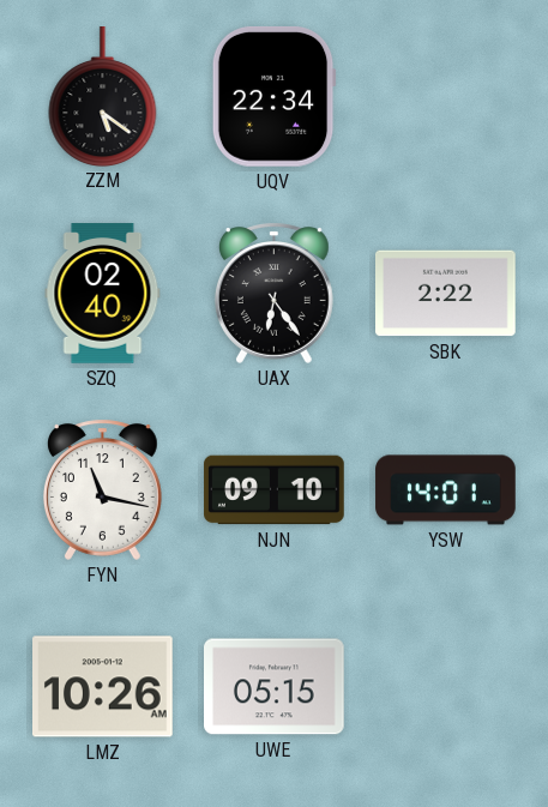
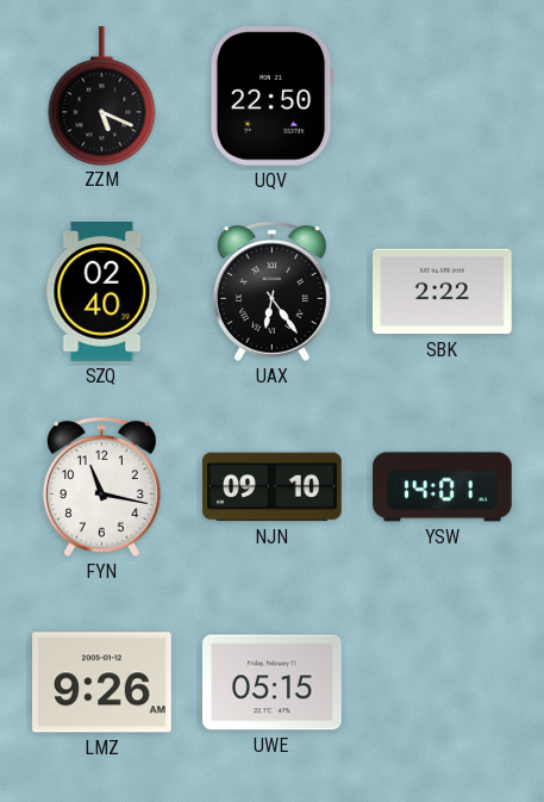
ZZM: 5:21 -> 5:19 (102, 95)
UQV: 22:34 -> 22:50 (271, 95)
LMZ: 10:26 -> 9:26 (102, 683)
